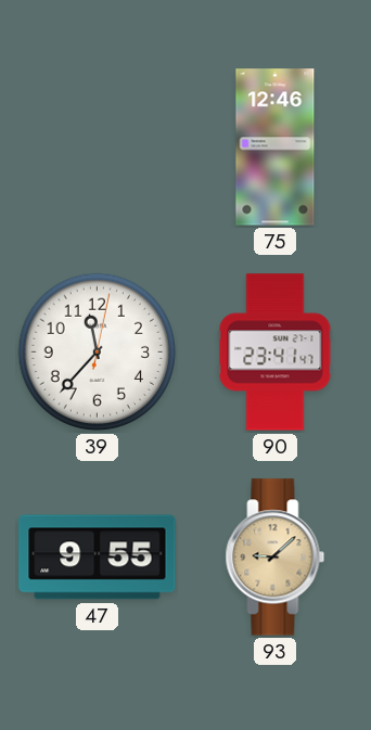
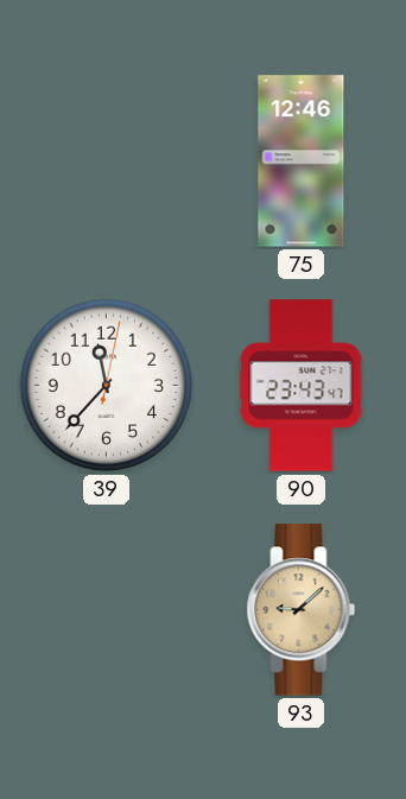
90: 23:41 -> 23:43 (302, 386)
47: 9:55 -> none (98, 558)
